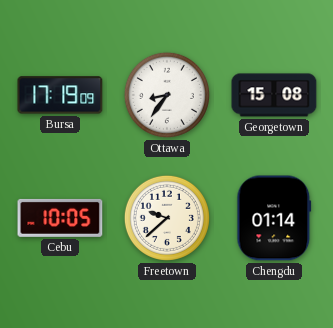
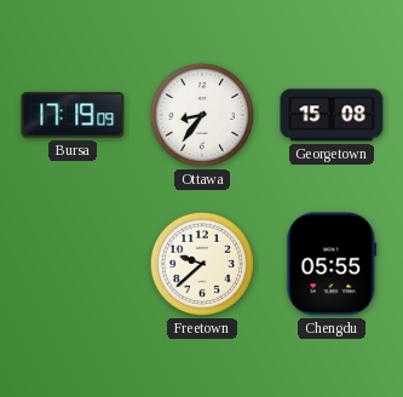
Cebu: 10:05 -> none (60, 218)
Chengdu: 01:14 -> 05:55 (332, 264)
